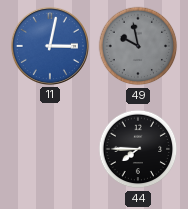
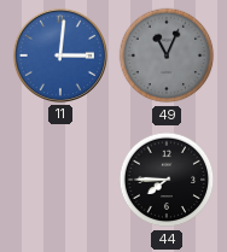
11: 3:02 -> 3:01 (60, 55)
49: 9:58 -> 11:04 (167, 55)
